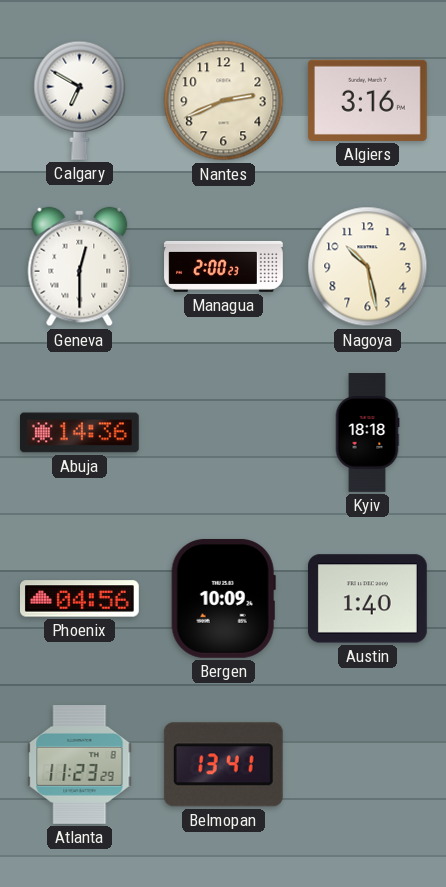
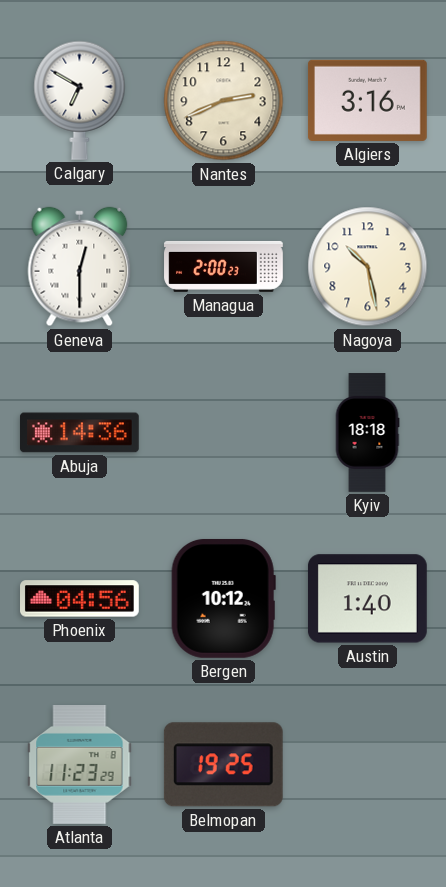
Bergen: 10:09 -> 10:12 (223, 598)
Belmopan: 13:41 -> 19:25 (223, 765)
